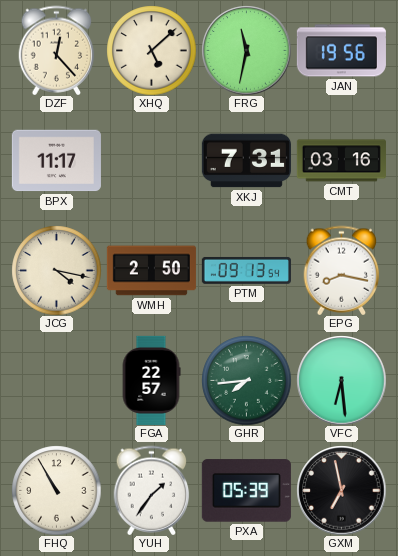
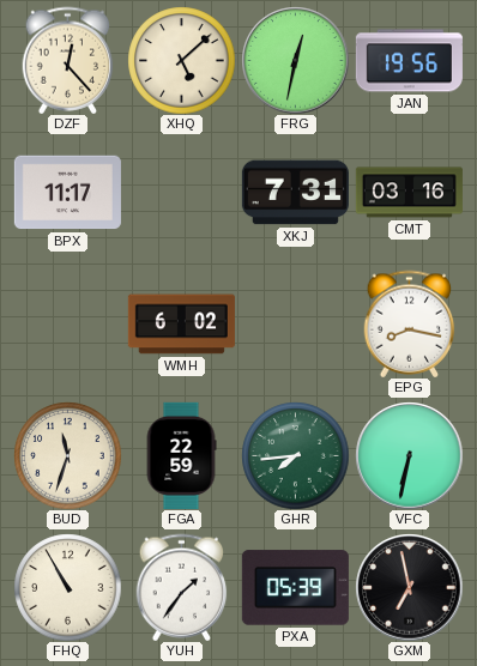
FRG: 11:32 -> 12:32 (295, 60)
JCG: 4:17 -> none (56, 270)
WMH: 2:50 -> 6:02 (181, 325)
PTM: 09:13 -> none (246, 270)
BUD: none -> 11:33 (67, 455)
FGA: 22:57 -> 22:59 (181, 455)
VFC: 6:29 -> 6:32 (409, 455)
